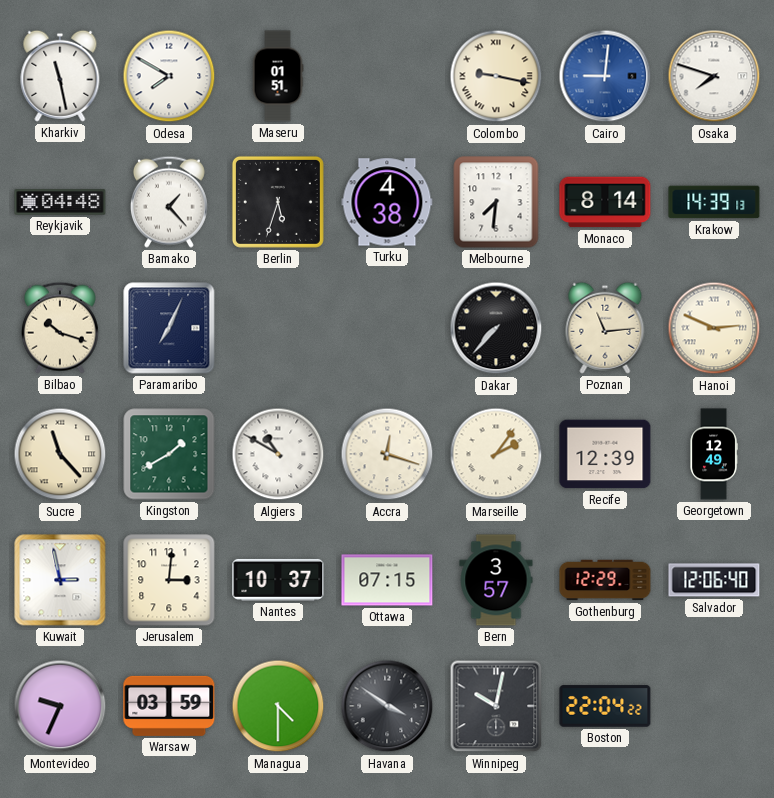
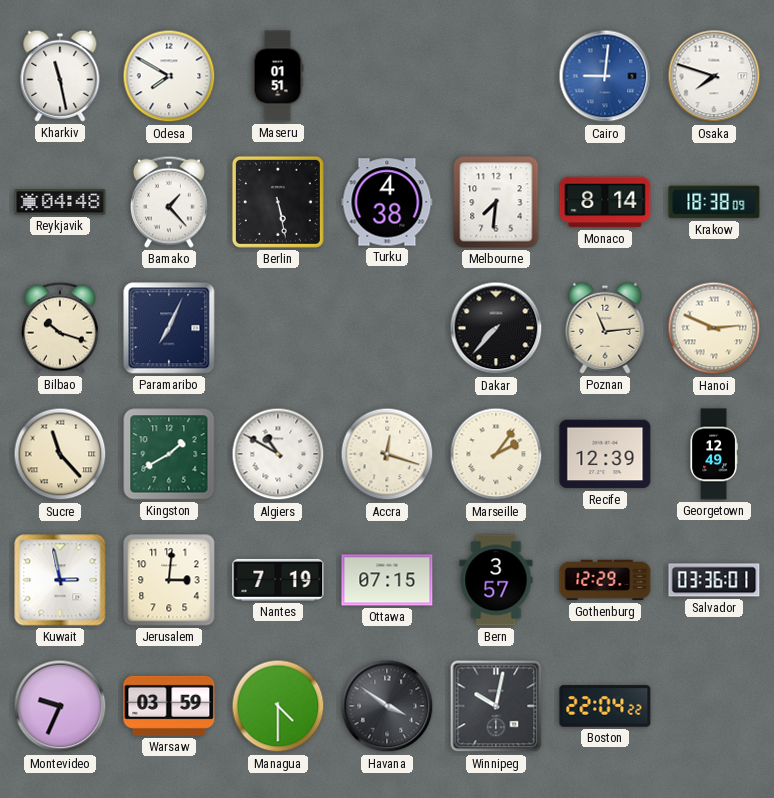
Colombo: 9:17 -> none (496, 76)
Berlin: 5:33 -> 5:28 (278, 202)
Krakow: 14:39 -> 18:38 (714, 202)
Nantes: 10:37 -> 7:19 (278, 580)
Salvador: 12:06 -> 03:36 (714, 580)
